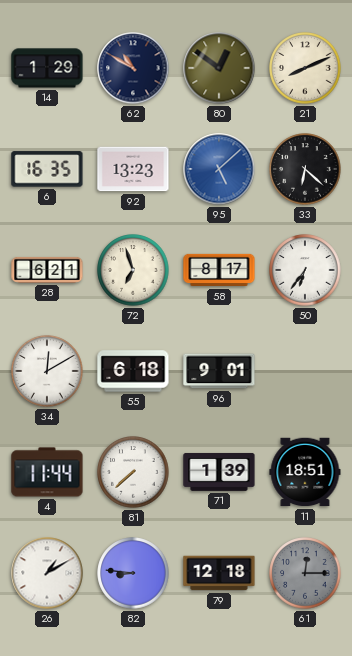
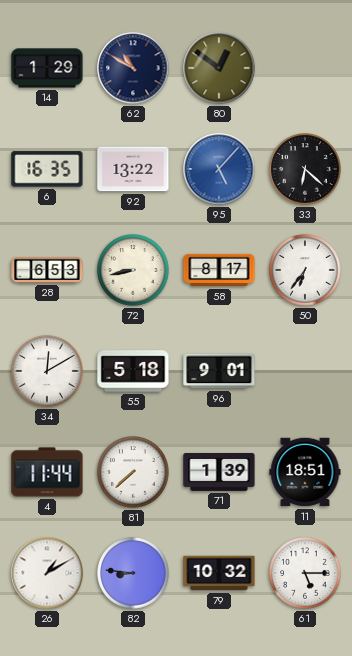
21: 8:11 -> none (305, 68)
92: 13:23 -> 13:22 (133, 169)
95: 5:08 -> 5:07 (219, 169)
28: 6:21 -> 6:53 (47, 270)
72: 6:57 -> 8:43 (133, 270)
55: 6:18 -> 5:18 (133, 371)
79: 12:18 -> 10:32 (219, 573)
61: 12:15 -> 5:15 (305, 573)
61 dial: grey -> white (305, 573)
